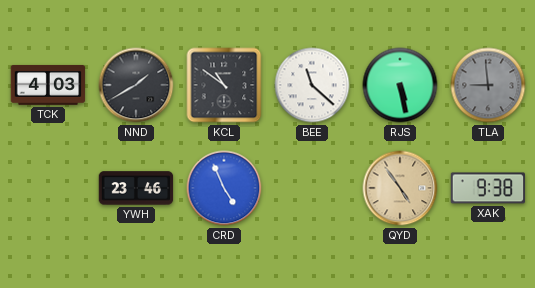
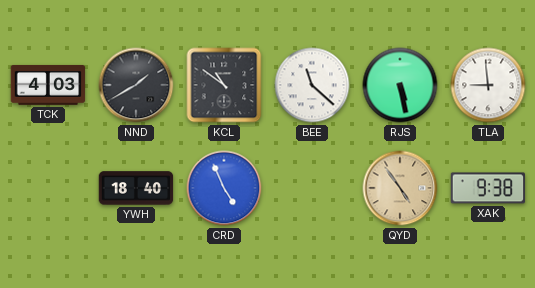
TLA dial: grey -> white (488, 85)
YWH: 23:46 -> 18:40 (136, 188)
